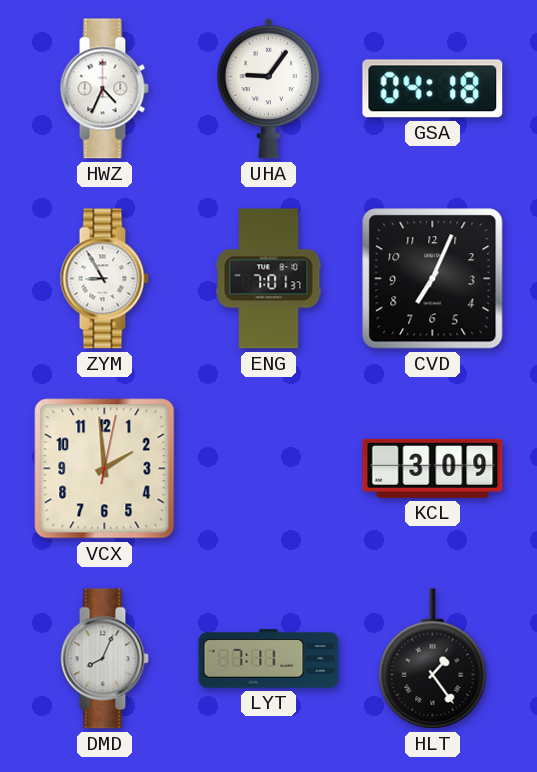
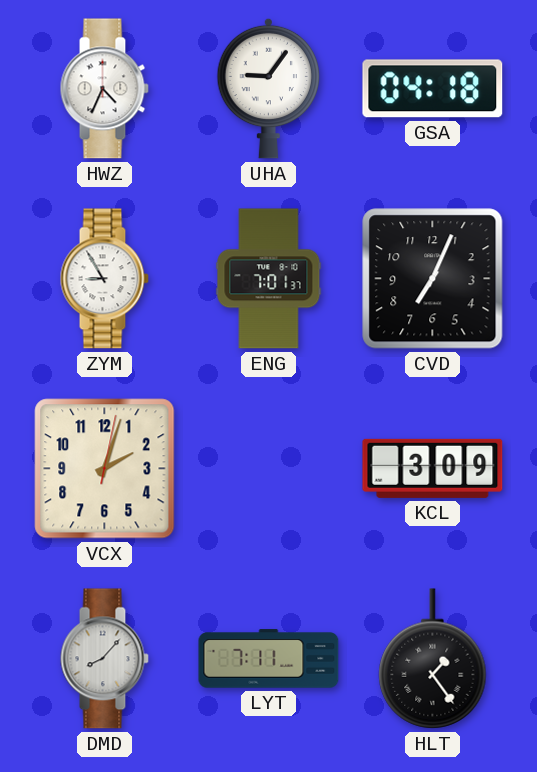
VCX: 1:59 -> 2:03 (105, 469)
DMD: 8:04 -> 8:07 (104, 659)
